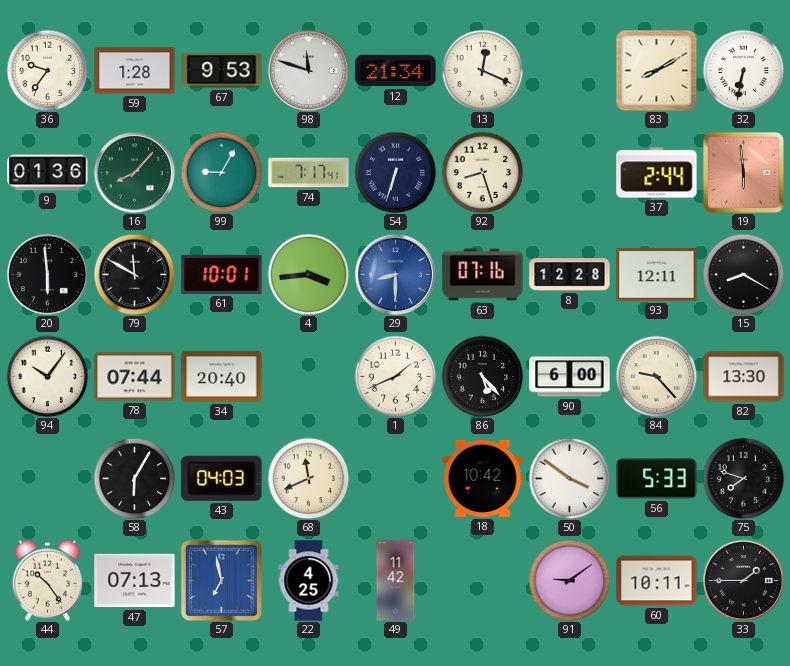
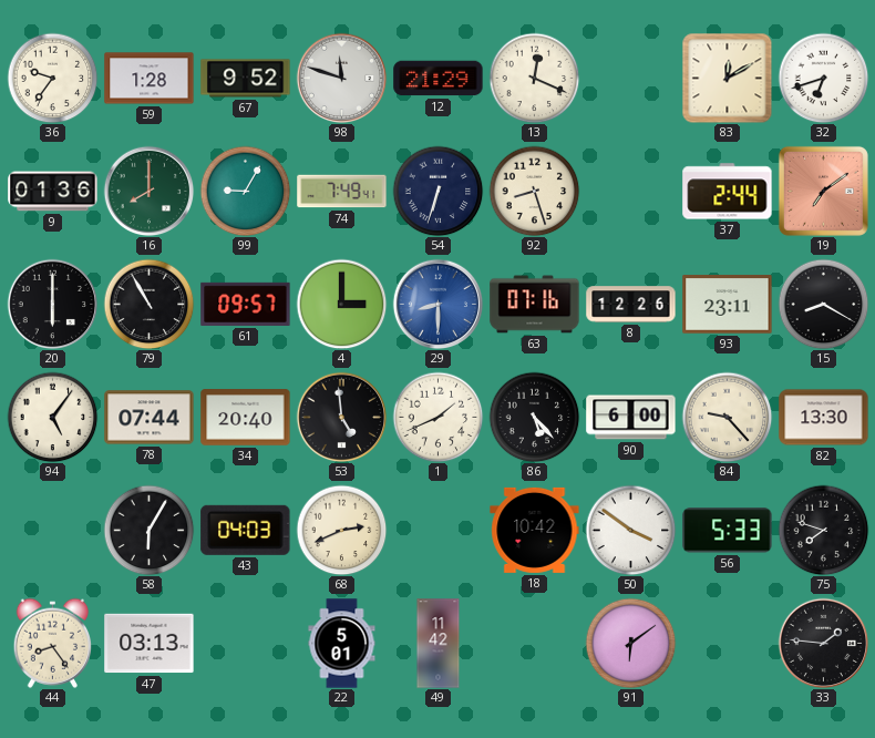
67: 9:53 -> 9:52 (246, 79)
12: 21:34 -> 21:29 (439, 79)
83: 8:10 -> 12:10 (727, 78)
32: 6:32 -> 6:42 (823, 78)
16: 8:07 -> 8:00 (148, 191)
74: 7:17 -> 7:49 (342, 192)
19: 5:59 -> 7:09 (823, 191)
20: 5:59 -> 6:00 (52, 304)
79: 11:50 -> 10:55 (148, 304)
61: 10:01 -> 09:57 (246, 304)
4: 3:44 -> 3:00 (341, 304)
8: 12:28 -> 12:26 (631, 305)
93: 12:11 -> 23:11 (728, 305)
94: 10:06 -> 5:06 (52, 417)
53: none -> 4:59 (341, 417)
68: 11:41 -> 2:41 (341, 530)
44: 10:24 -> 8:24 (52, 643)
47: 07:13 -> 03:13 (150, 644)
57: 6:58 -> none (221, 580)
22: 4:25 -> 5:01 (342, 644)
91: 9:09 -> 6:09 (630, 643)
60: 10:11 -> none (657, 581)
33: 1:45 -> 1:46 (823, 643)
